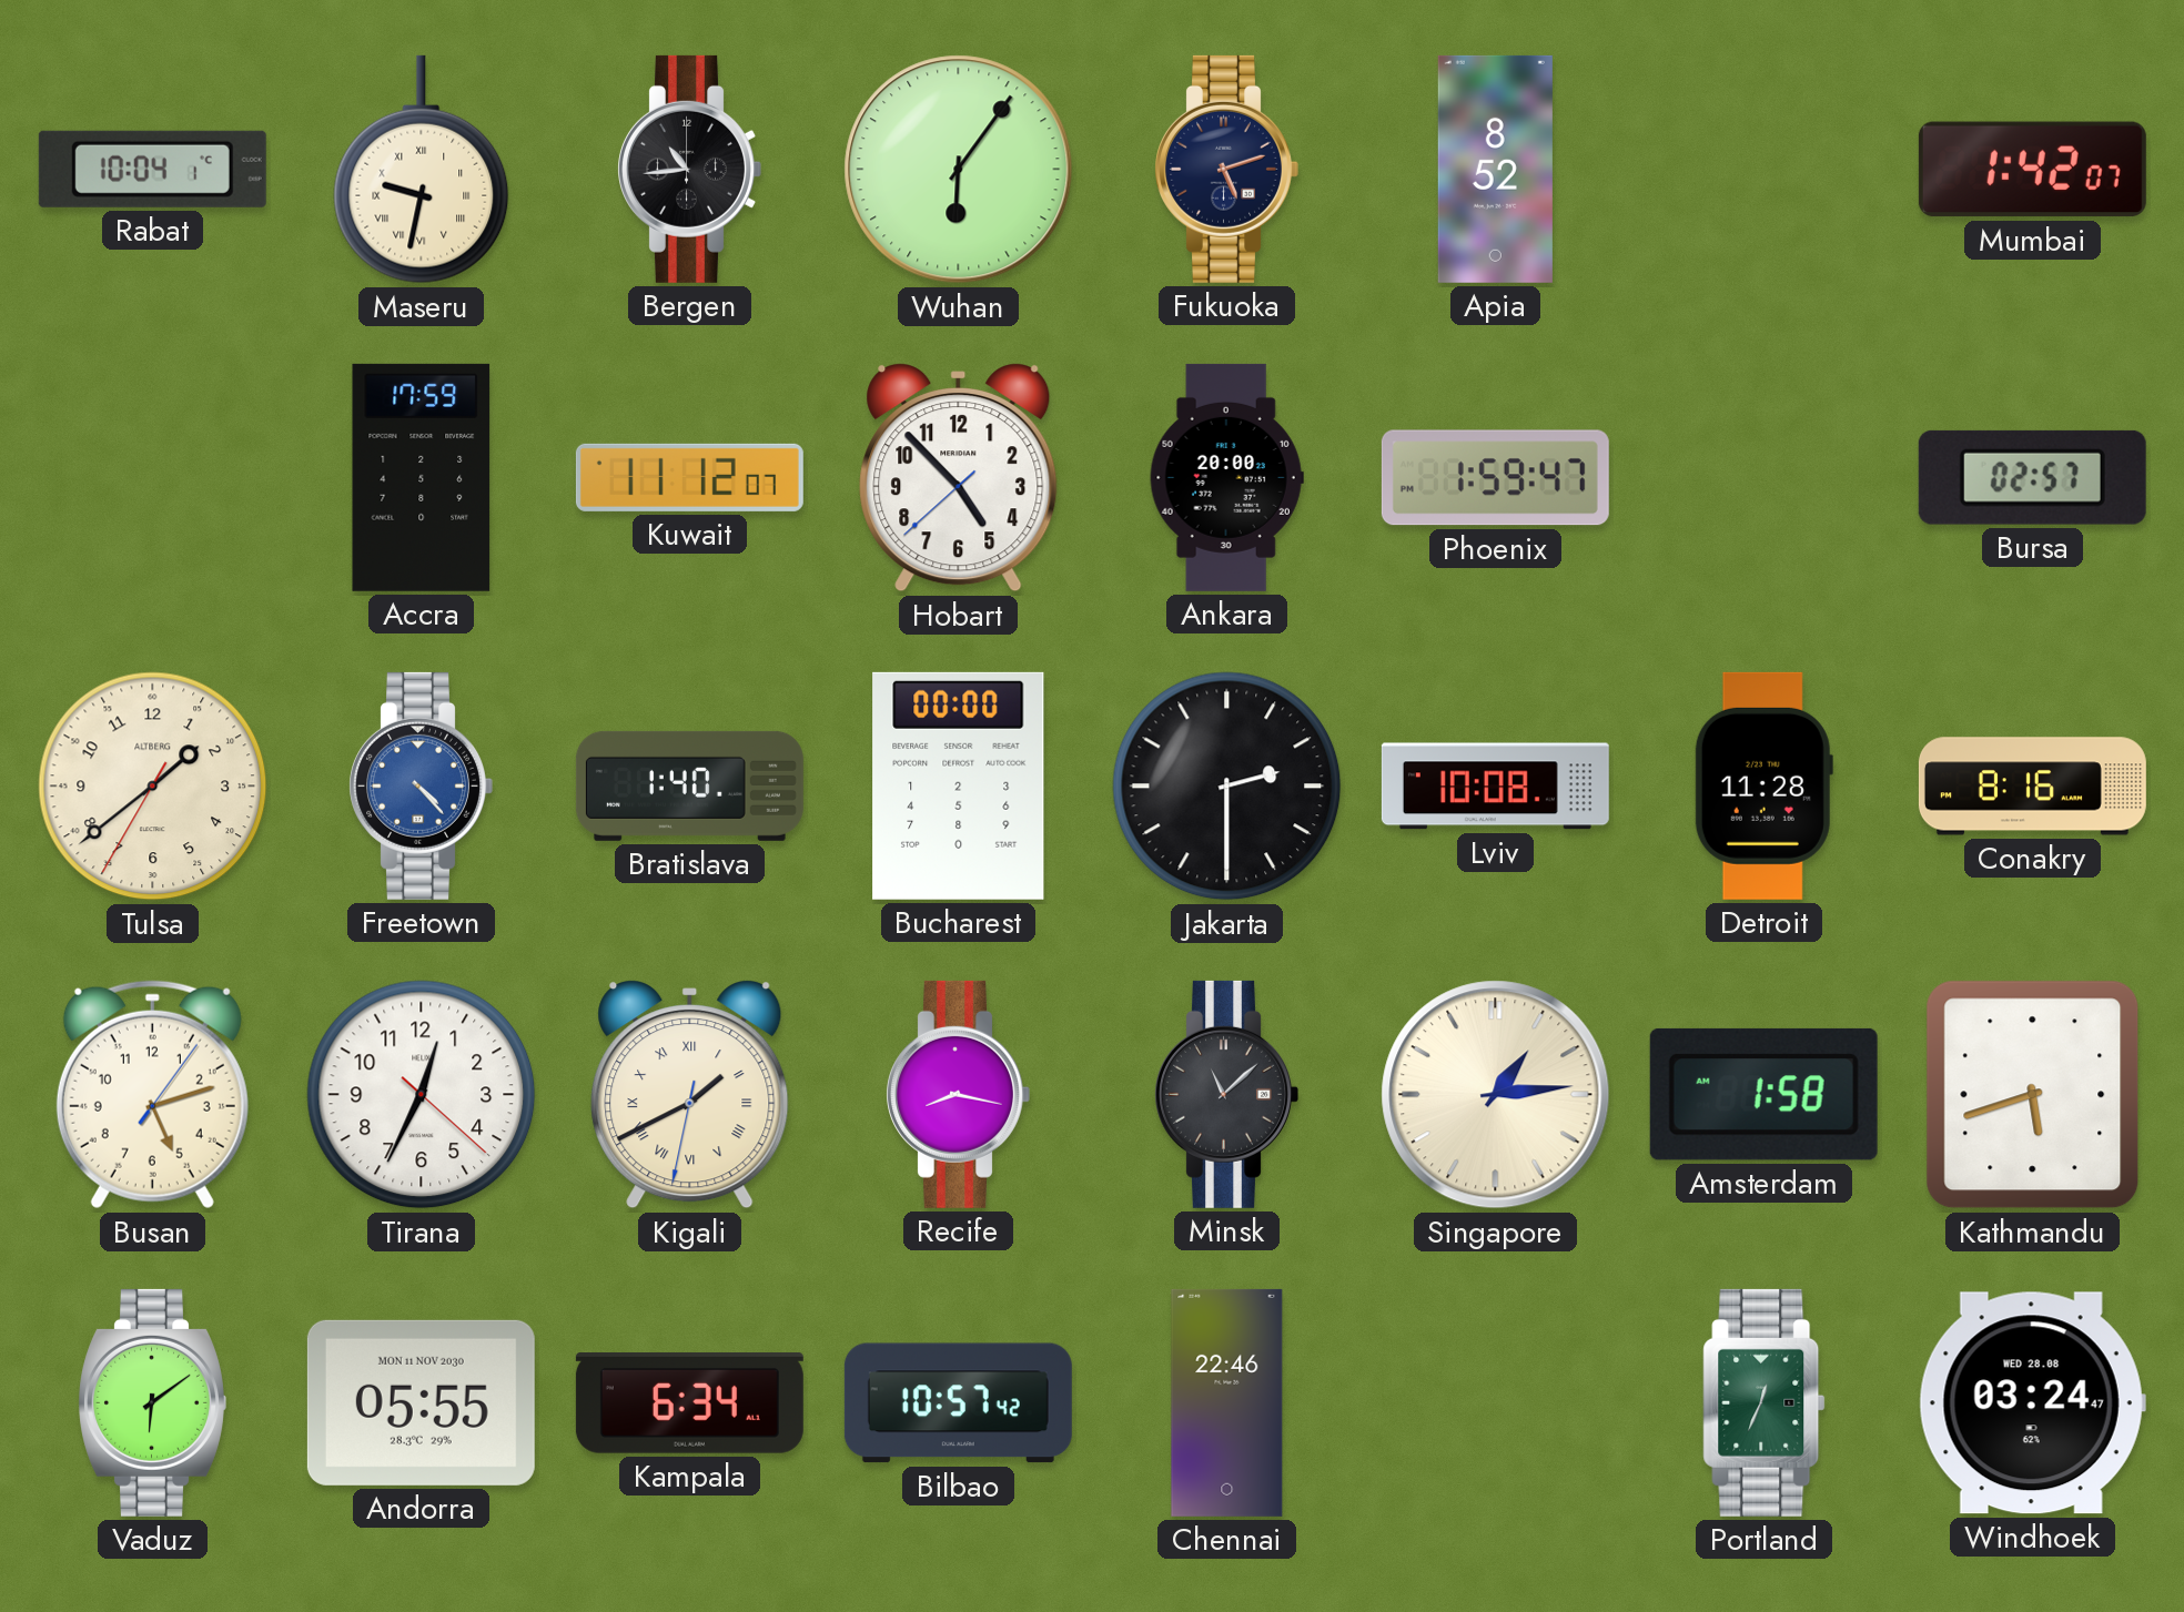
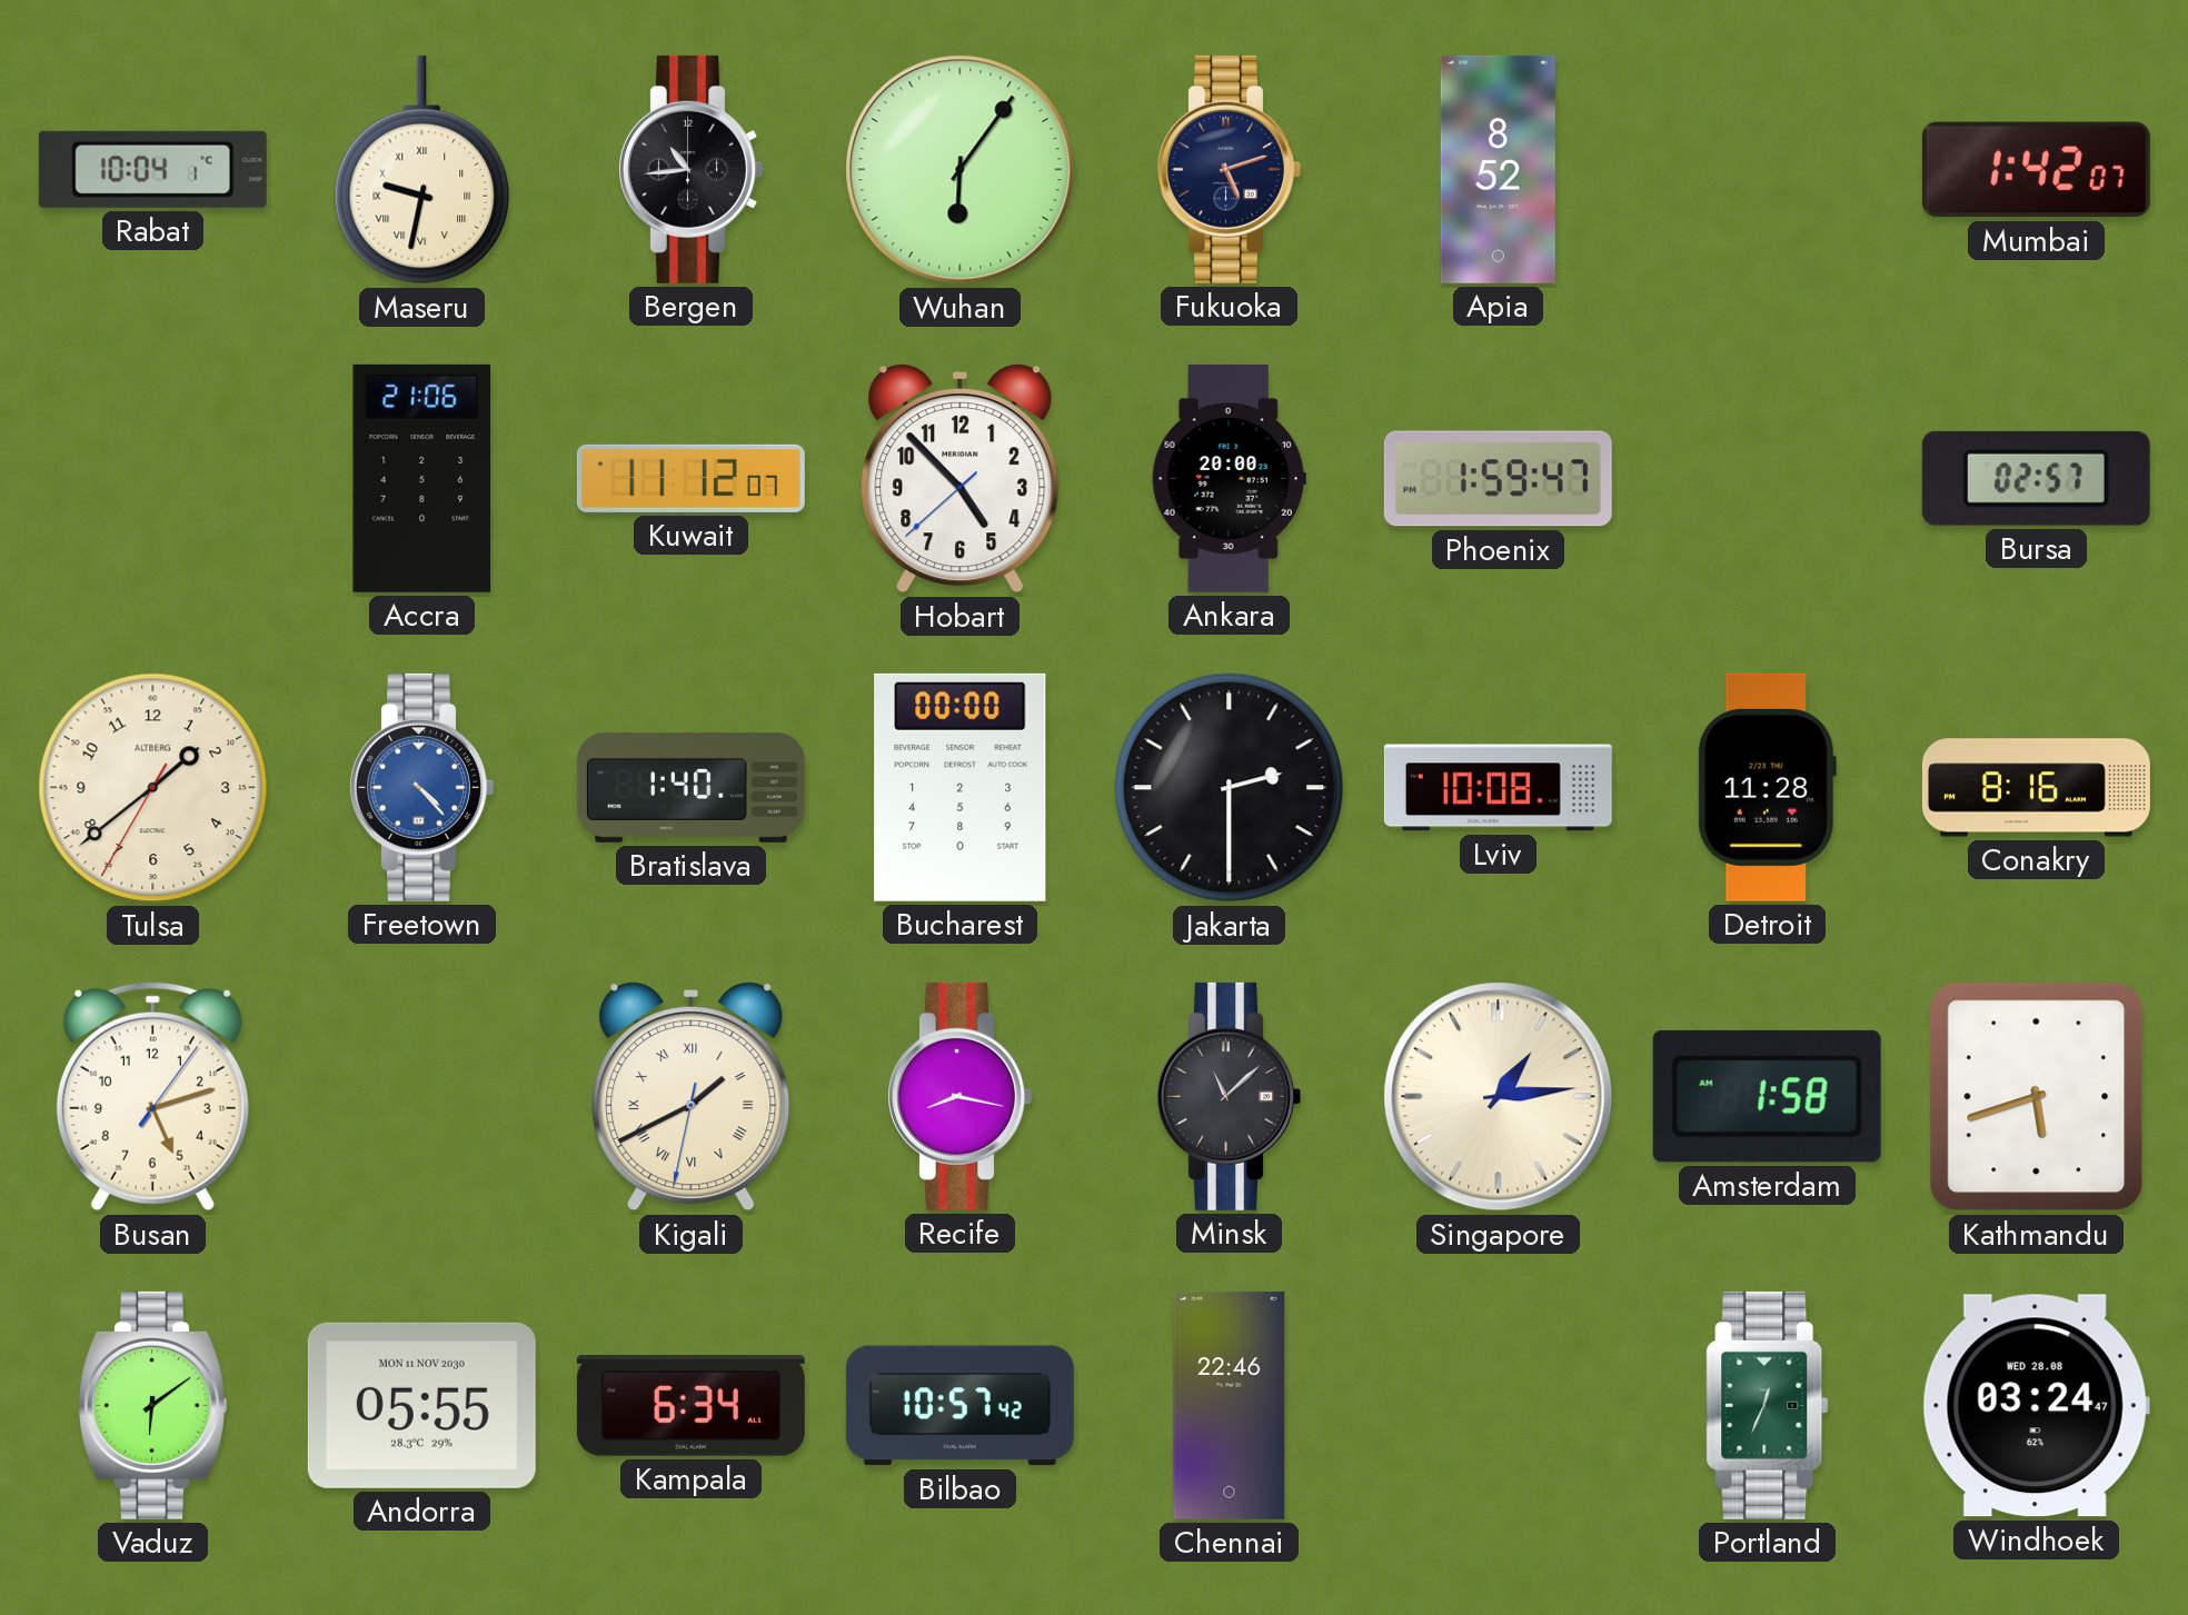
Accra: 17:59 -> 21:06 (422, 478)
Tirana: 12:34 -> none (422, 1095)
